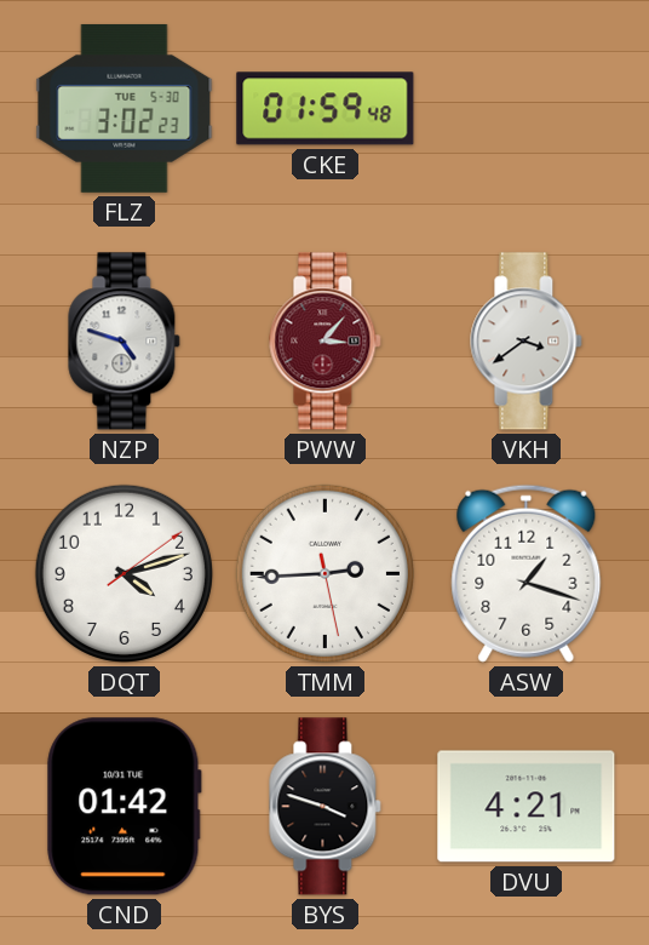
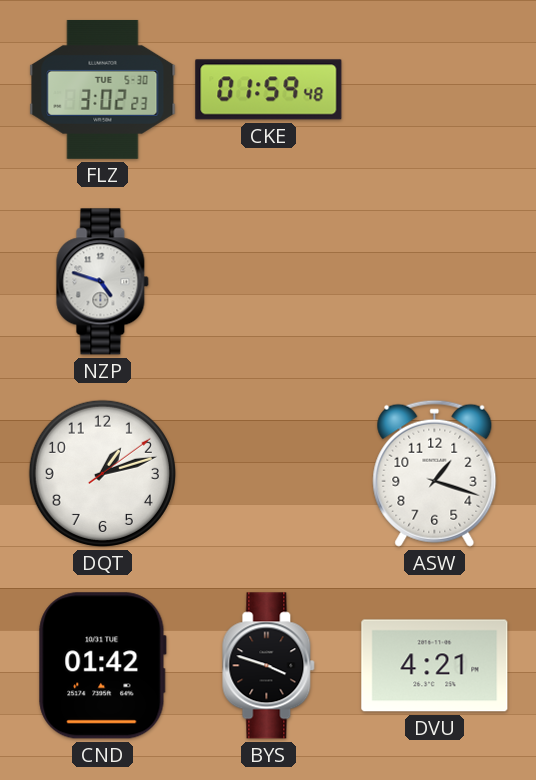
PWW: 3:07 -> none (326, 342)
VKH: 3:39 -> none (527, 342)
DQT: 4:12 -> 1:12 (102, 473)
TMM: 2:44 -> none (324, 573)
